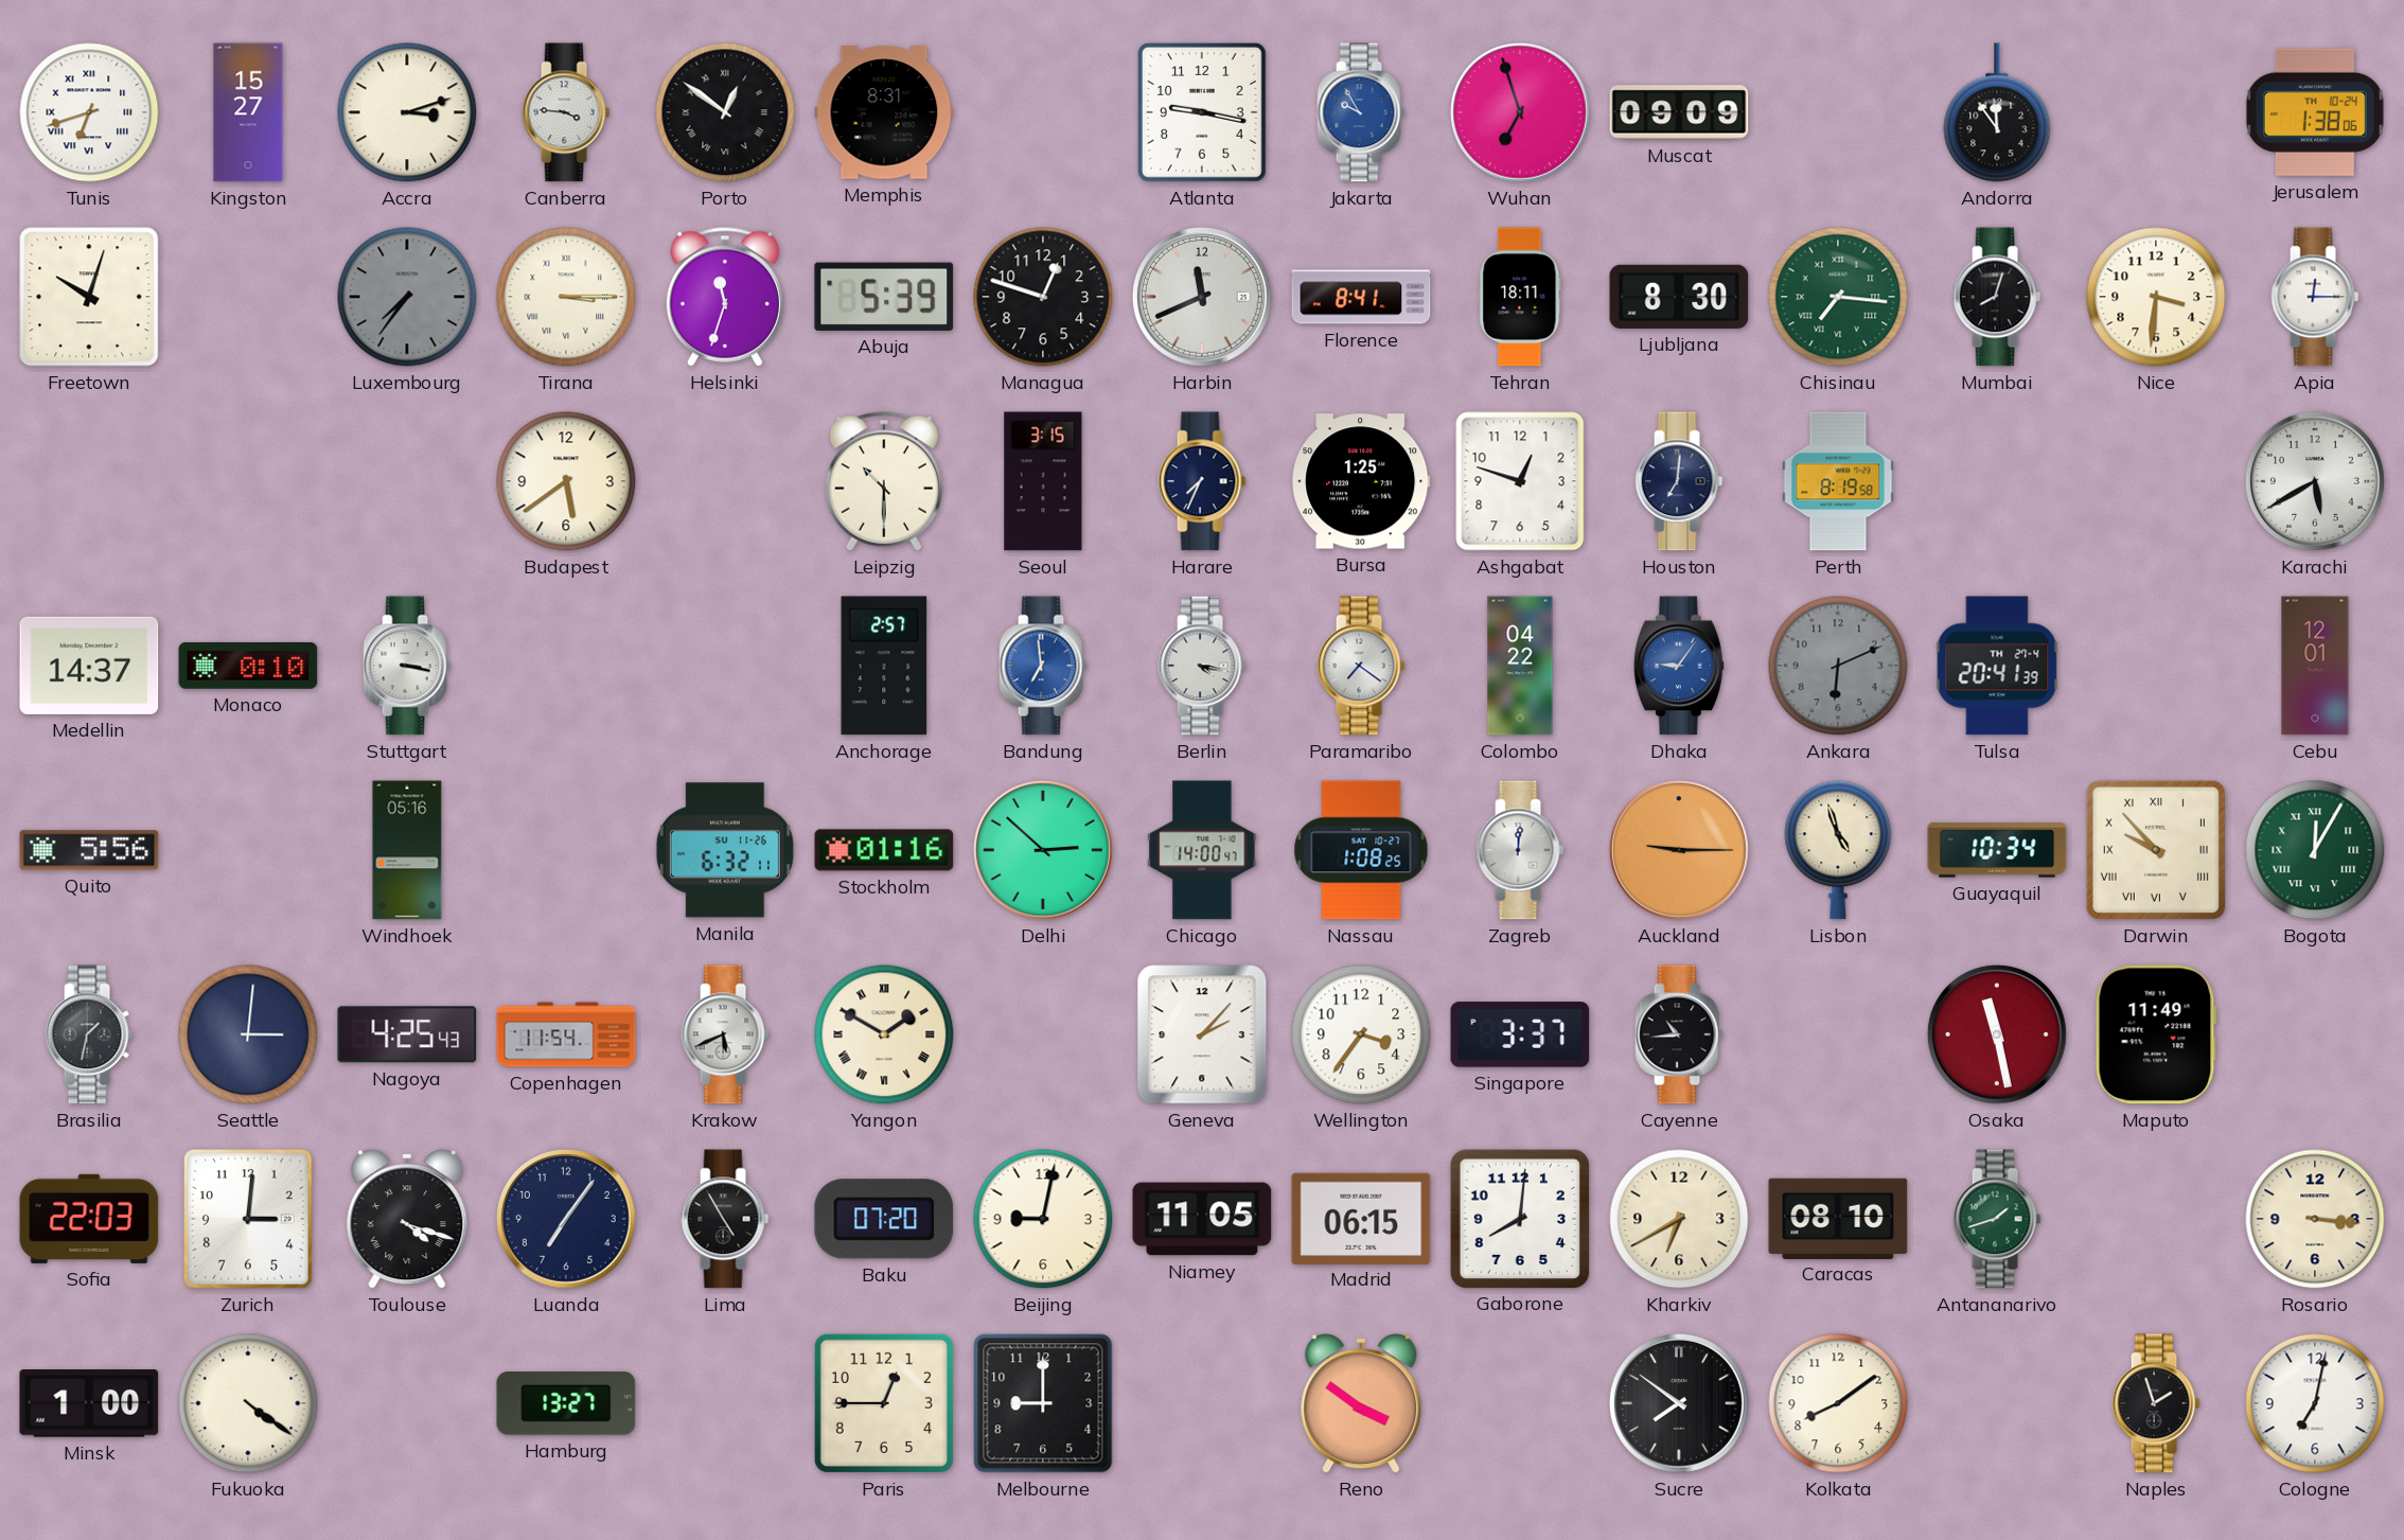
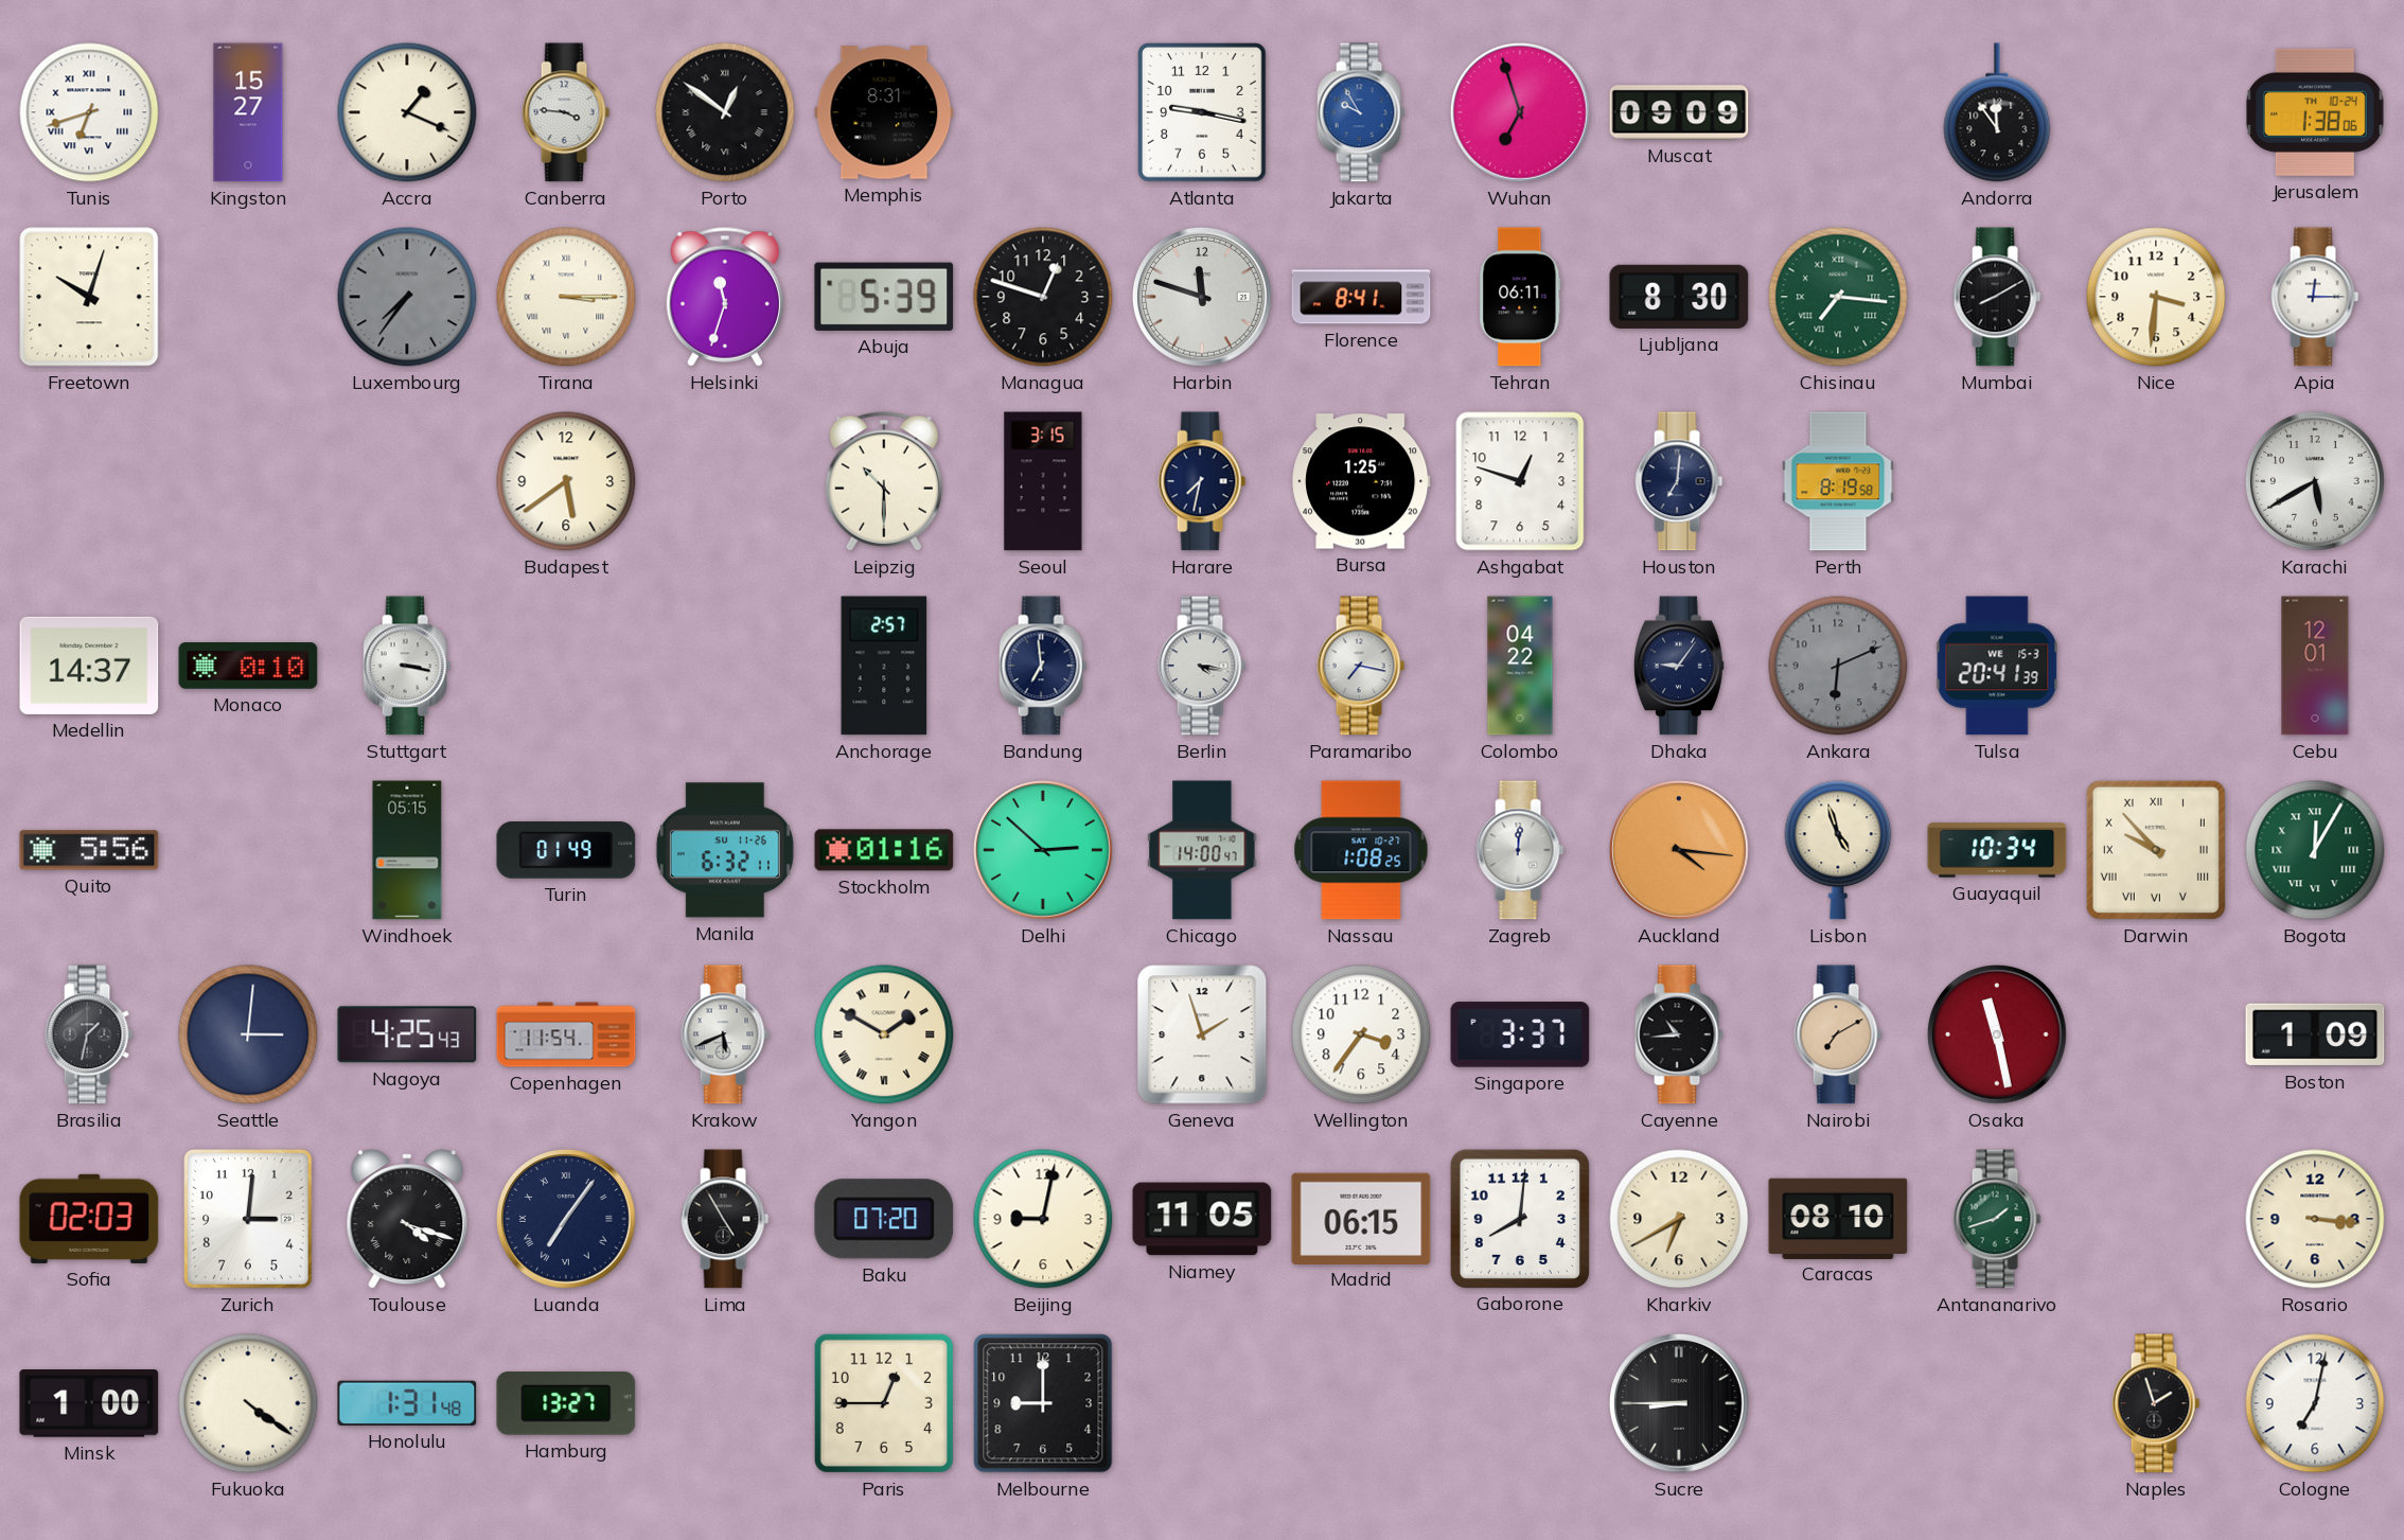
Accra: 3:12 -> 1:19 (407, 112)
Harbin: 11:41 -> 11:48 (1203, 298)
Tehran: 18:11 -> 06:11 (1520, 297)
Mumbai: 8:03 -> 8:10 (1997, 297)
Harare: 7:34 -> 7:32 (1202, 481)
Bandung dial: blue -> navy (1043, 666)
Paramaribo: 7:21 -> 7:17 (1361, 666)
Dhaka dial: blue -> navy (1679, 666)
Tulsa date: TH 27-4 -> WE 15-3 (1997, 666)
Windhoek: 05:16 -> 05:15 (407, 850)
Turin: none -> 01:49 (566, 850)
Auckland: 9:15 -> 4:16 (1680, 851)
Geneva: 2:07 -> 1:57 (1202, 1034)
Nairobi: none -> 7:10 (1838, 1034)
Maputo: 11:49 -> none (2156, 1034)
Boston: none -> 1:09 (2315, 1034)
Sofia: 22:03 -> 02:03 (89, 1219)
Luanda numerals: Arabic -> Roman (567, 1220)
Honolulu: none -> 1:31 (407, 1403)
Reno: 3:51 -> none (1361, 1403)
Sucre: 7:51 -> 8:45 (1680, 1404)
Kolkata: 8:09 -> none (1838, 1403)
